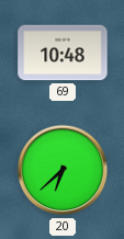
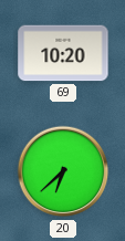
69: 10:48 -> 10:20 (63, 53)
